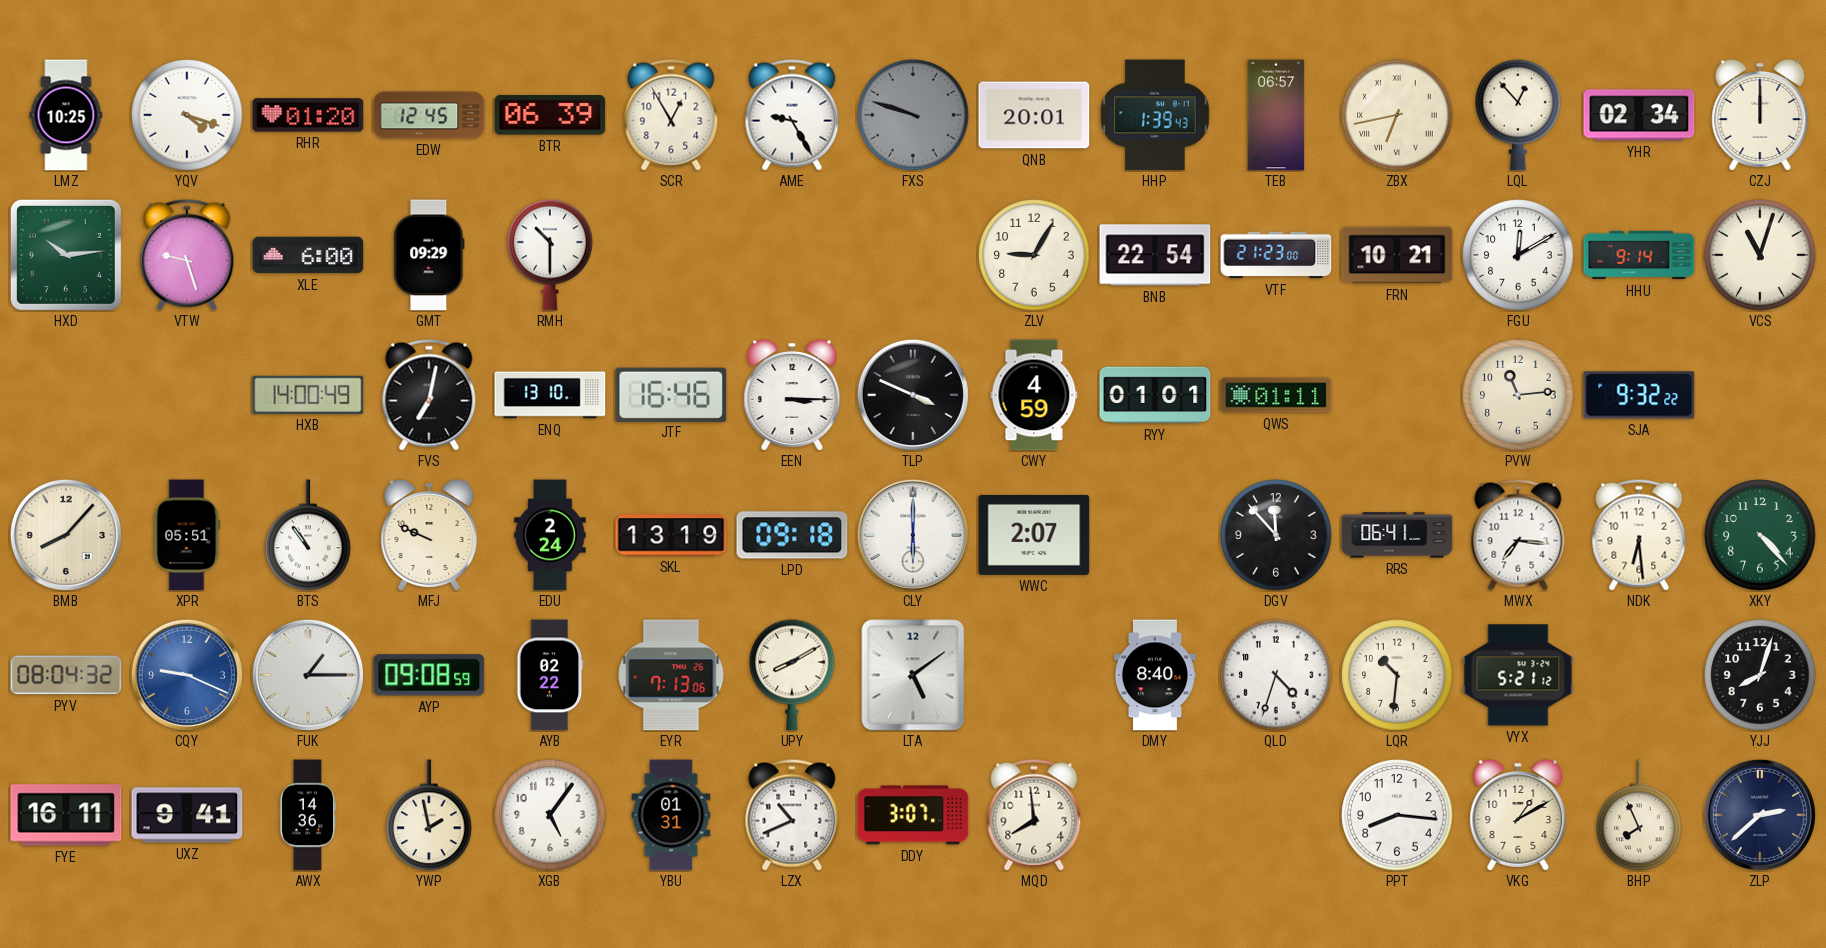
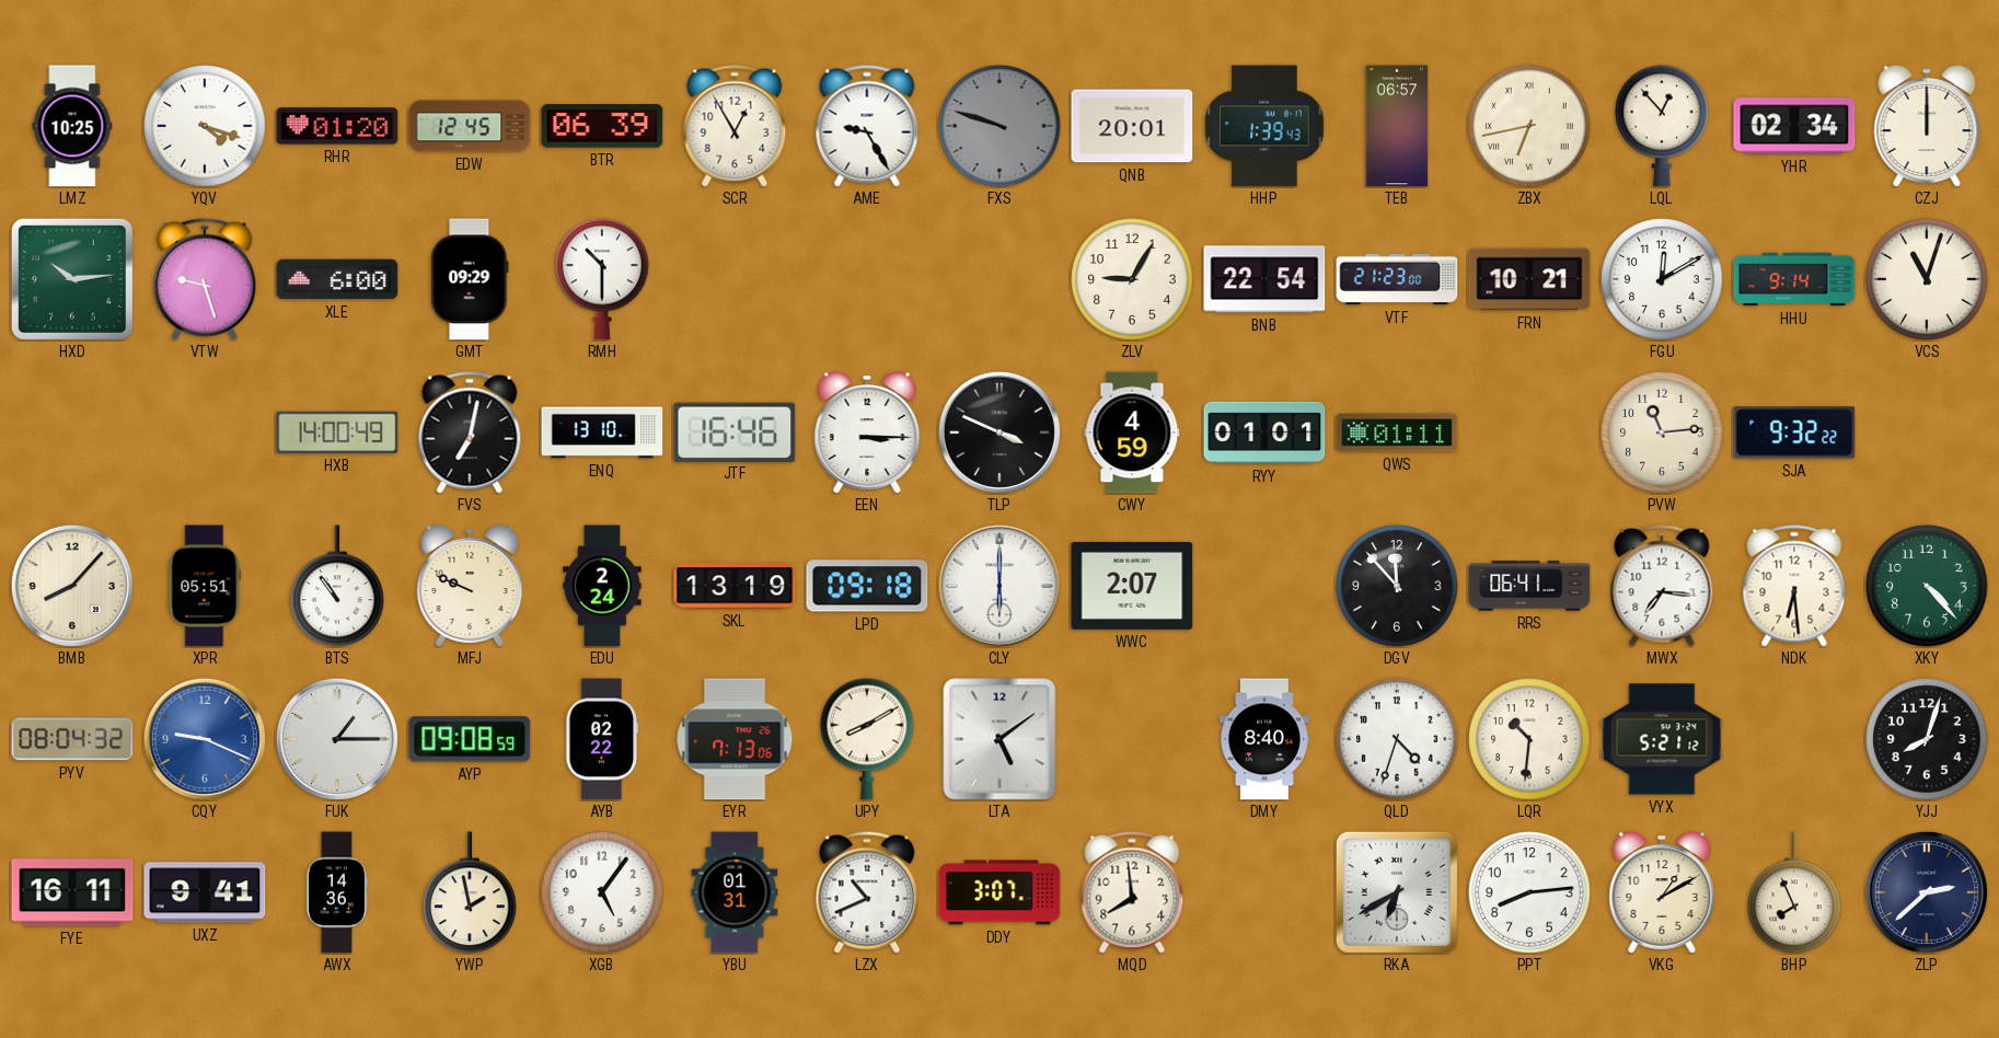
RKA: none -> 6:40 (1397, 892)
PPT: 8:16 -> 8:14 (1529, 892)
